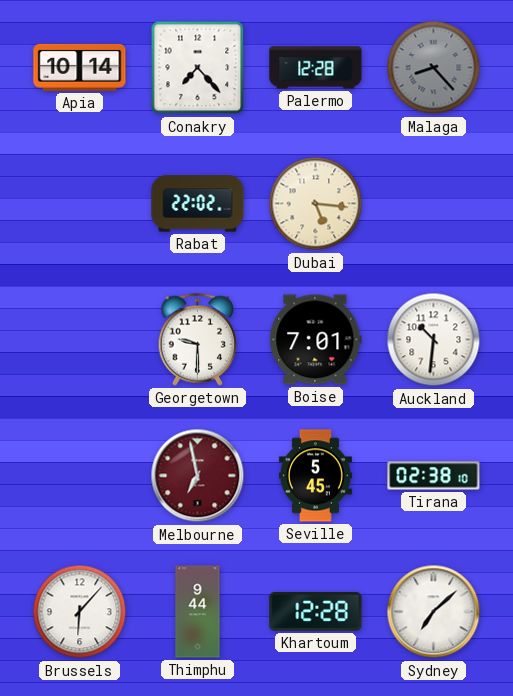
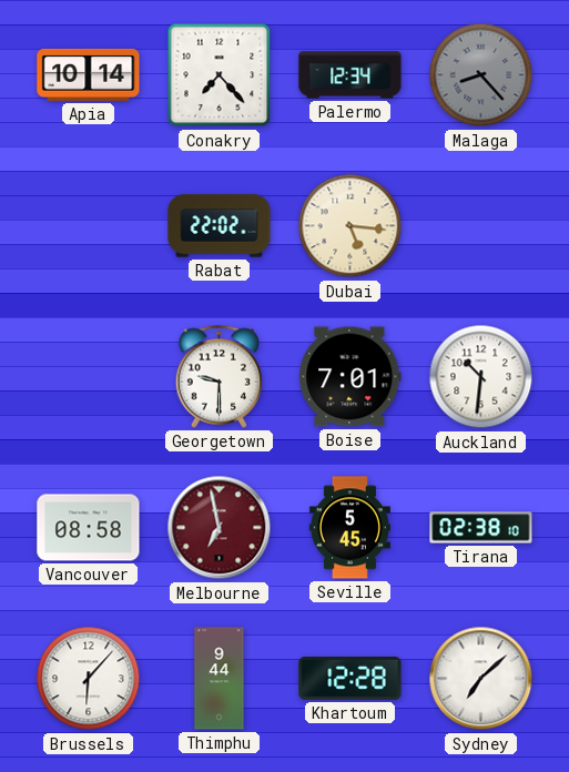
Palermo: 12:28 -> 12:34 (350, 75)
Vancouver: none -> 08:58 (89, 528)
